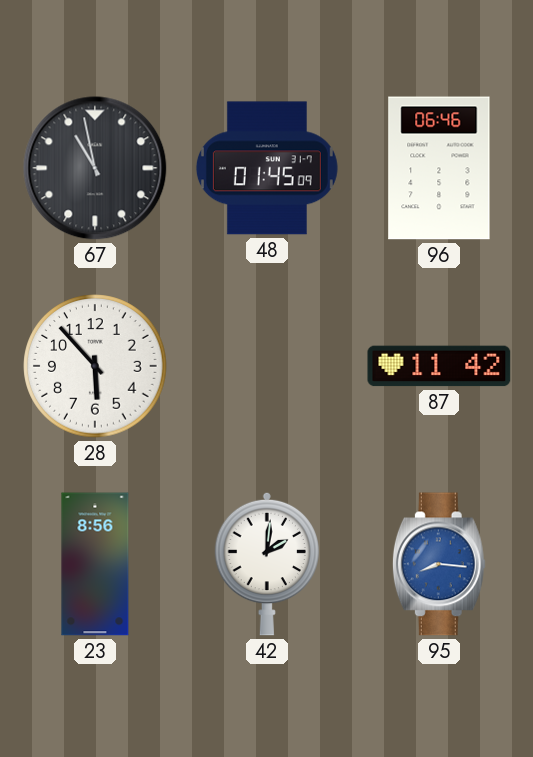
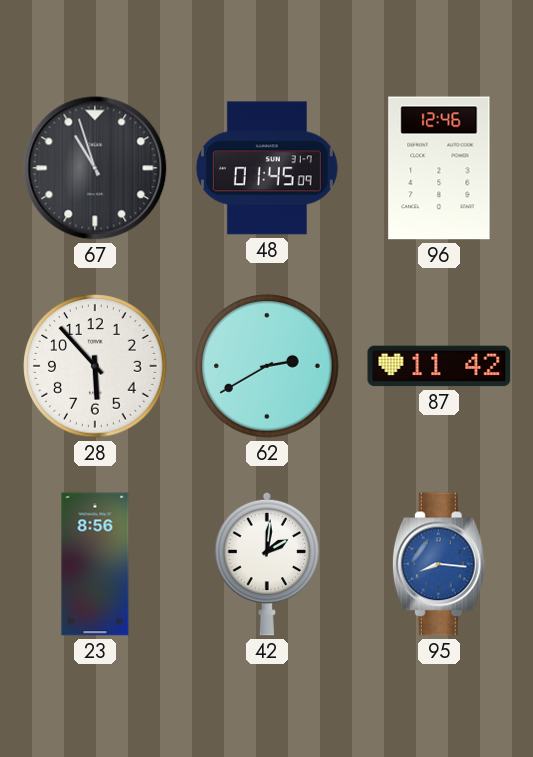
67: 10:58 -> 10:57 (95, 168)
96: 06:46 -> 12:46 (439, 168)
62: none -> 2:40 (267, 366)
